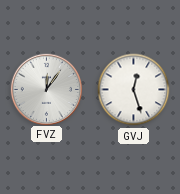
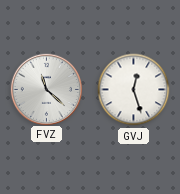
FVZ: 12:06 -> 11:22 (46, 89)
